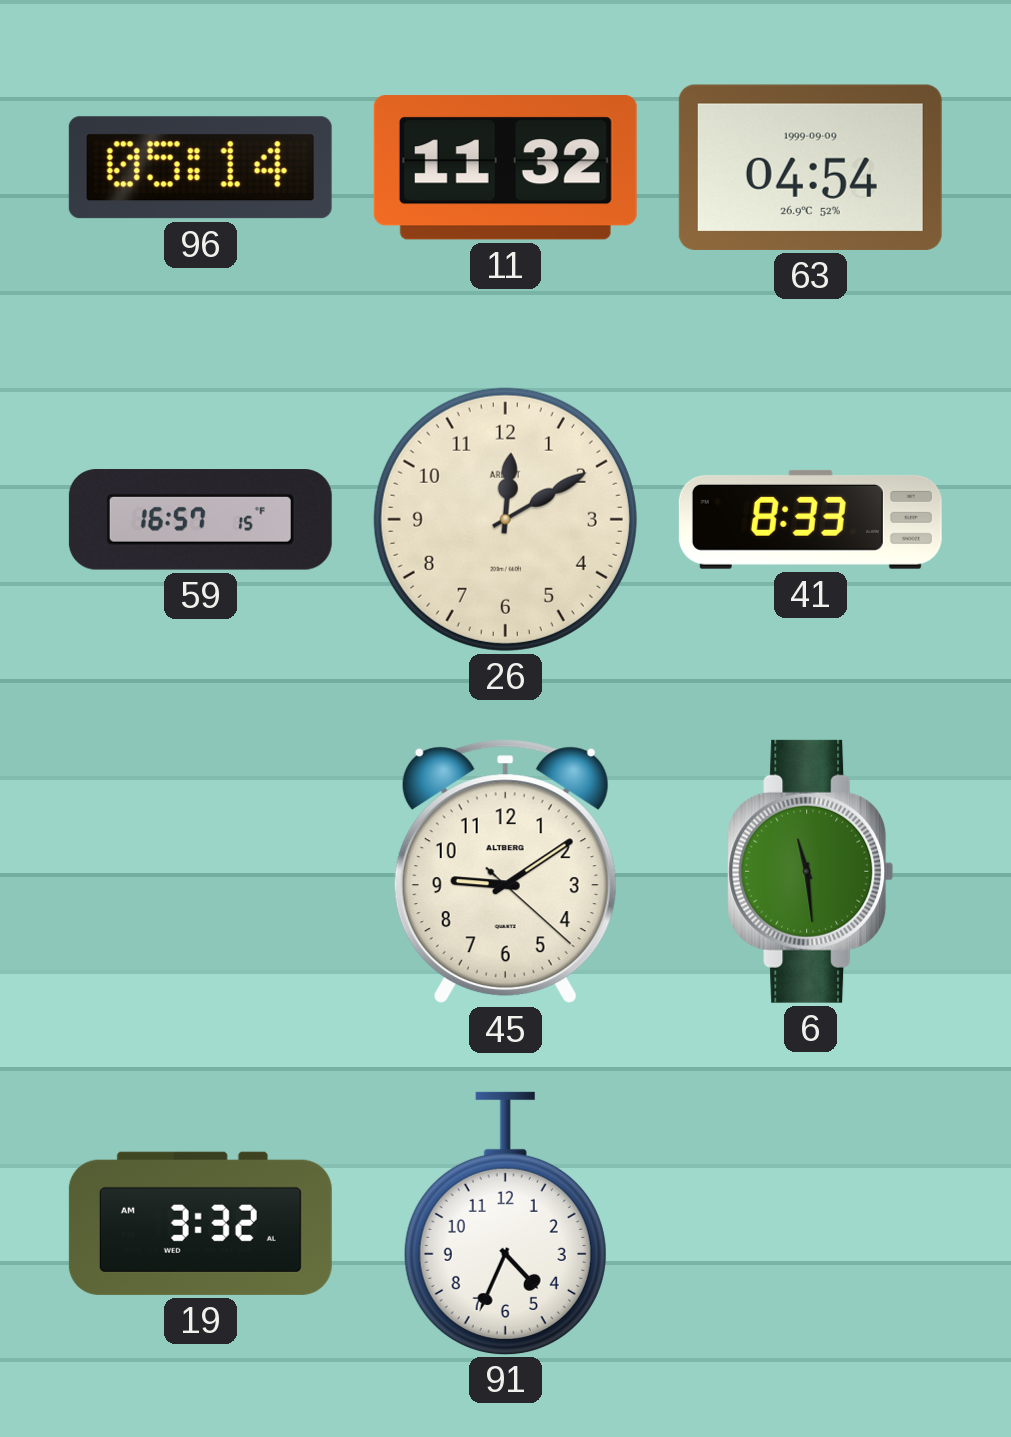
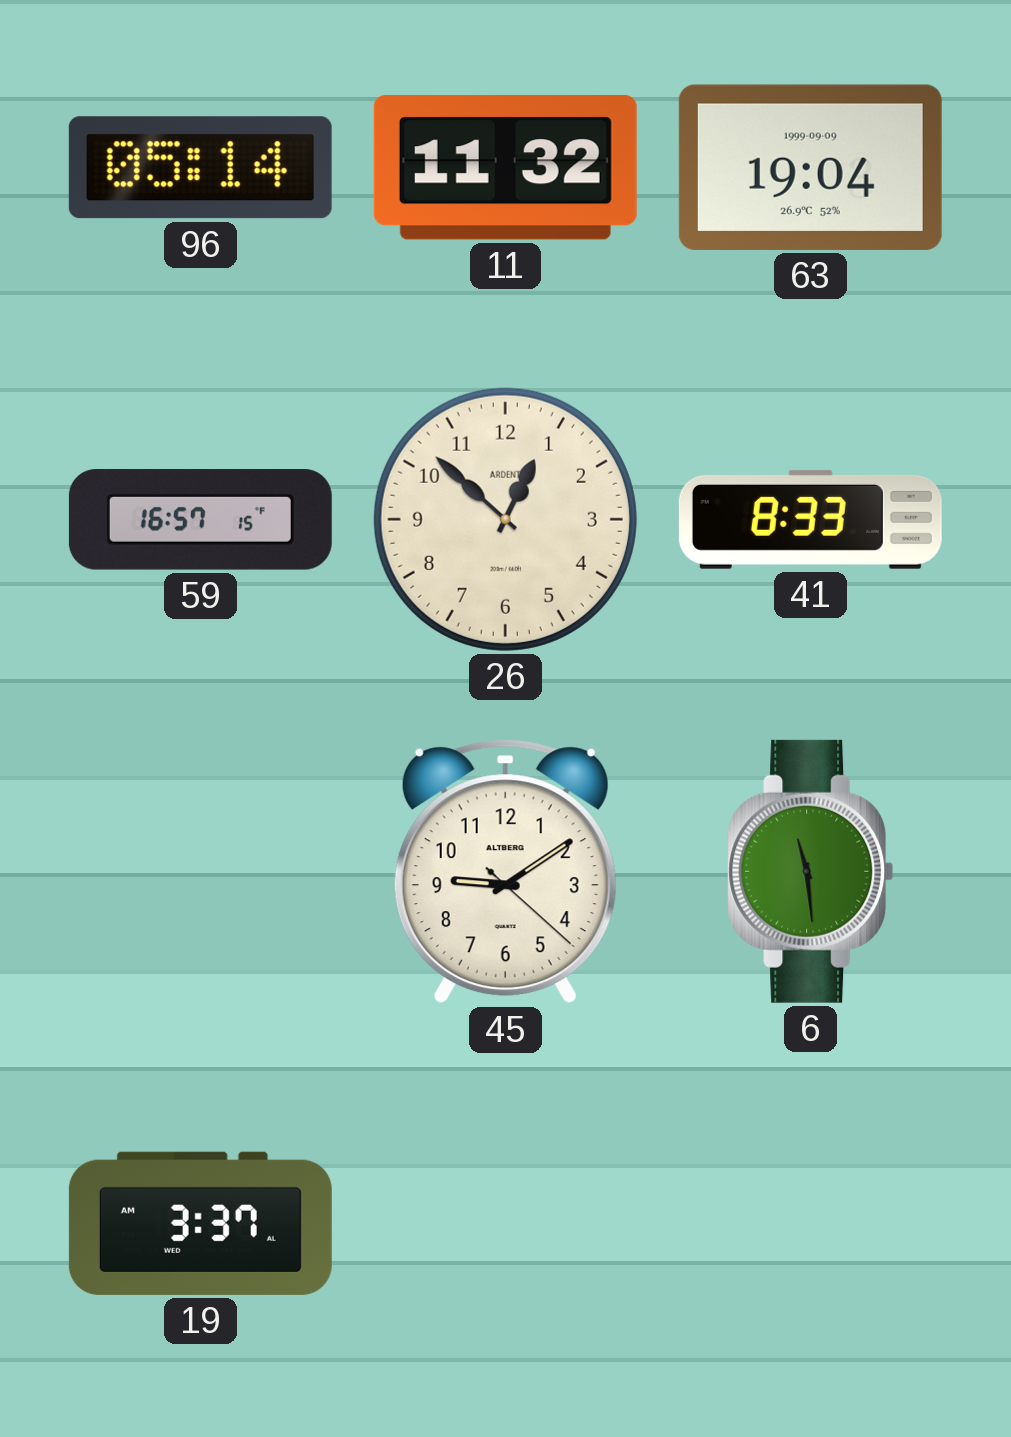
63: 04:54 -> 19:04 (810, 167)
26: 12:10 -> 12:52 (505, 519)
19: 3:32 -> 3:37 (200, 1223)
91: 4:34 -> none (505, 1223)
